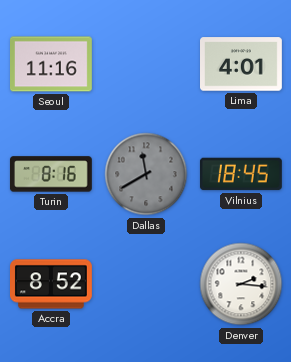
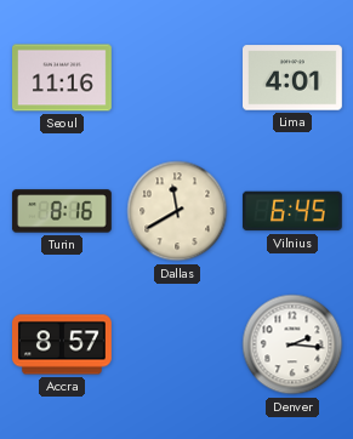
Dallas dial: grey -> cream (177, 211)
Vilnius: 18:45 -> 6:45 (292, 211)
Accra: 8:52 -> 8:57 (63, 344)
